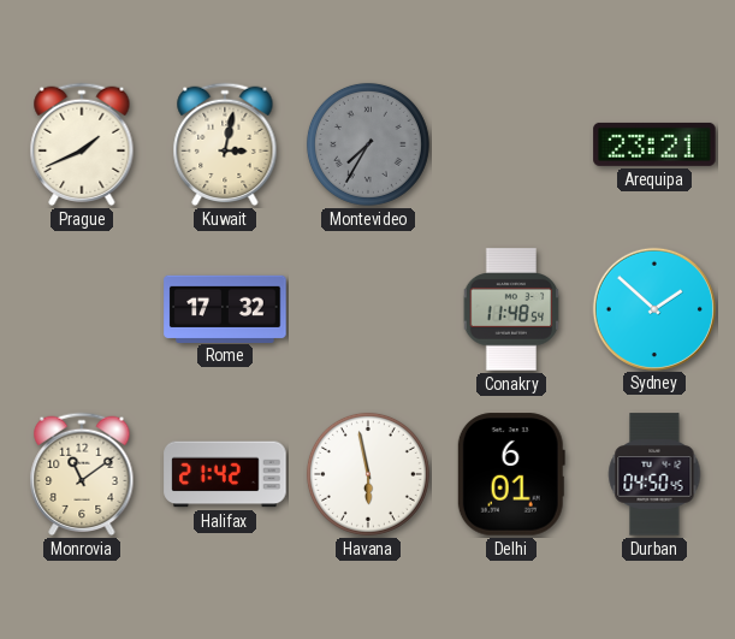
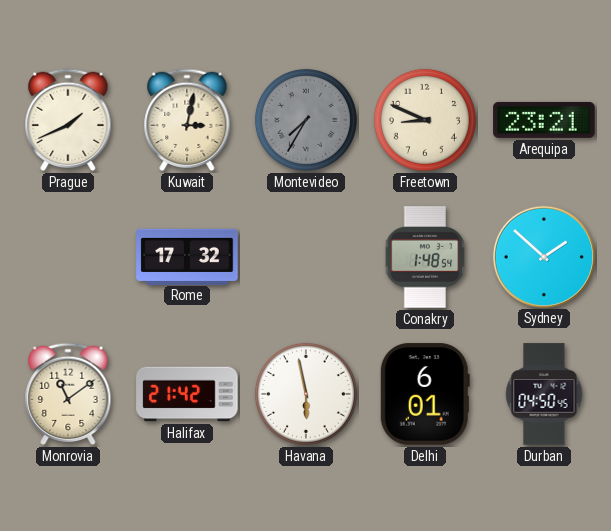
Freetown: none -> 8:49 (425, 120)
Conakry: 11:48 -> 1:48 (425, 257)
